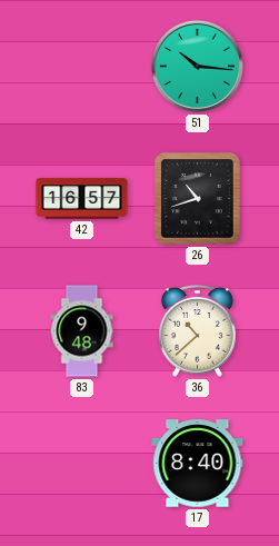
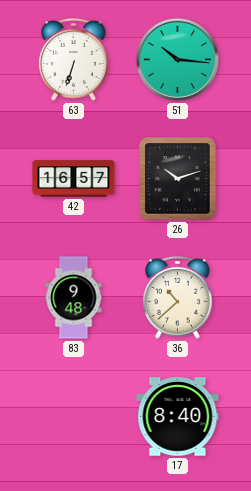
63: none -> 6:33 (74, 60)
26: 10:42 -> 10:12 (178, 179)
